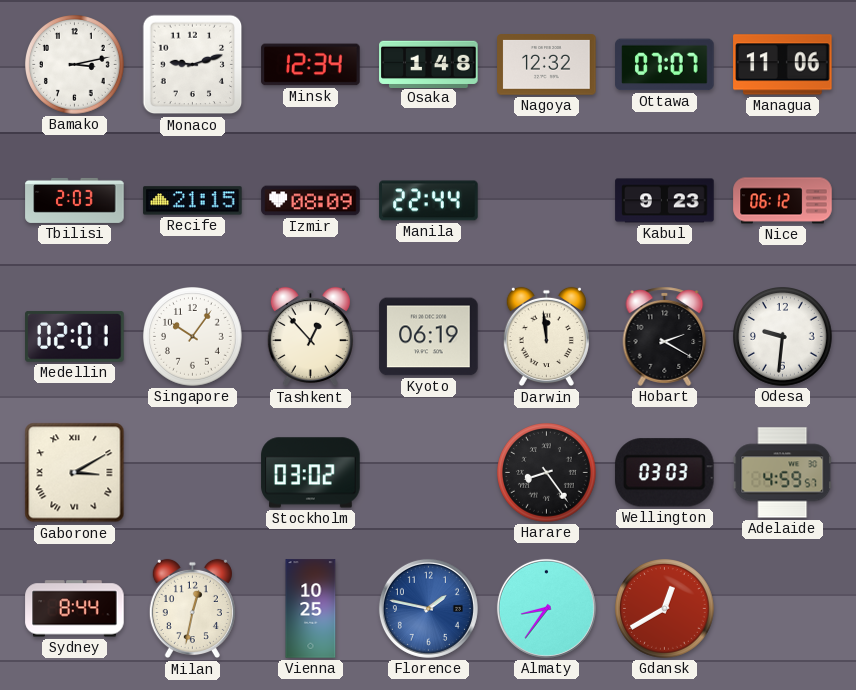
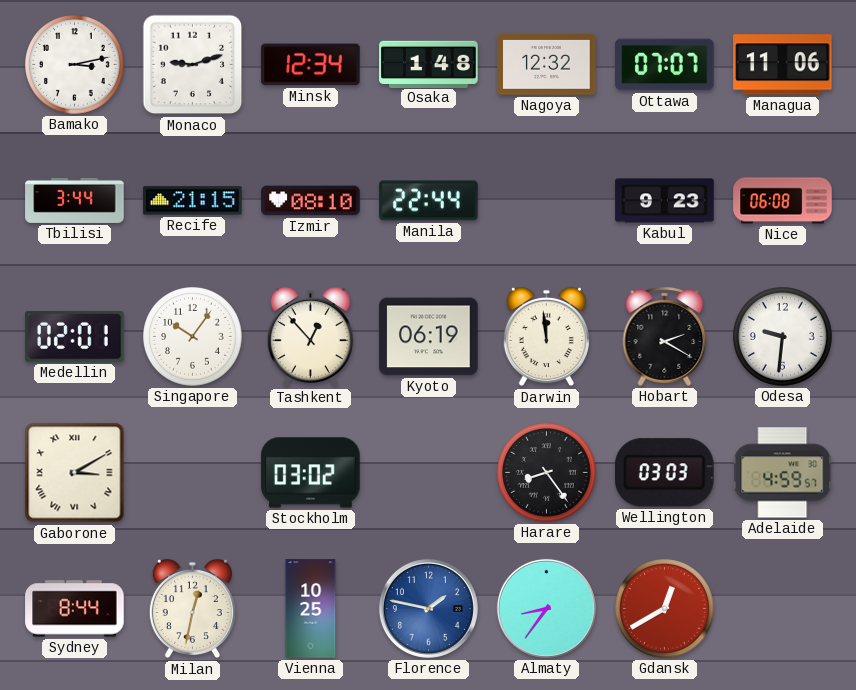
Tbilisi: 2:03 -> 3:44 (75, 200)
Izmir: 08:09 -> 08:10 (311, 201)
Nice: 06:12 -> 06:08 (783, 201)
